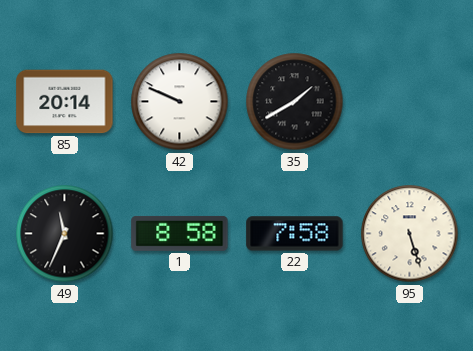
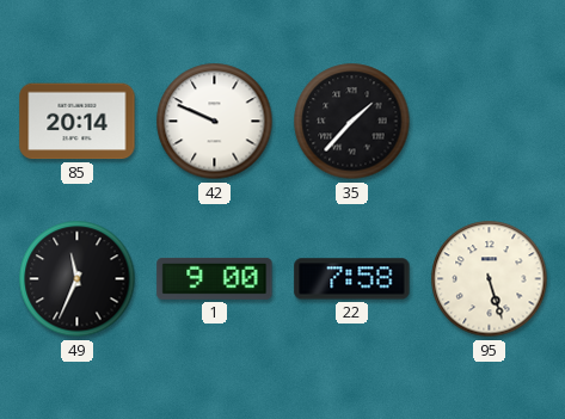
35: 1:40 -> 1:37 (352, 122)
1: 8:58 -> 9:00 (215, 278)
